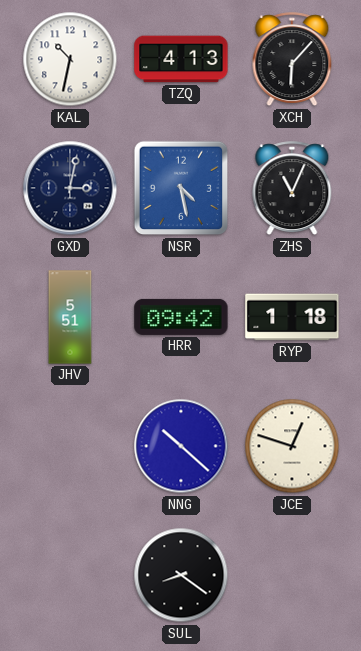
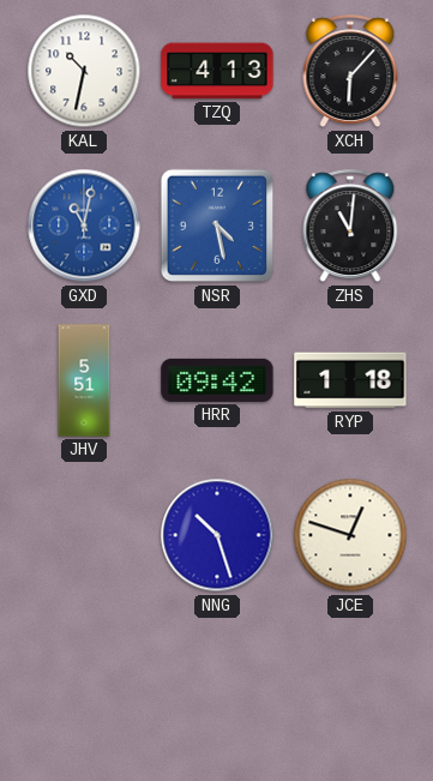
GXD: 3:02 -> 11:02 (84, 226)
GXD dial: navy -> blue (84, 226)
ZHS: 11:04 -> 11:01 (350, 227)
NNG: 10:22 -> 10:27 (217, 535)
SUL: 8:21 -> none (181, 575)
